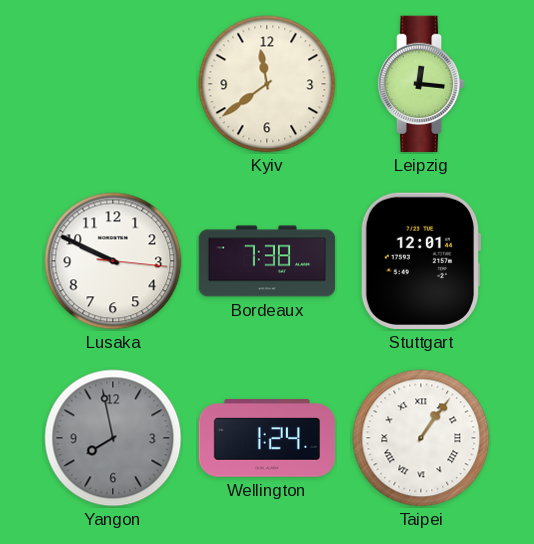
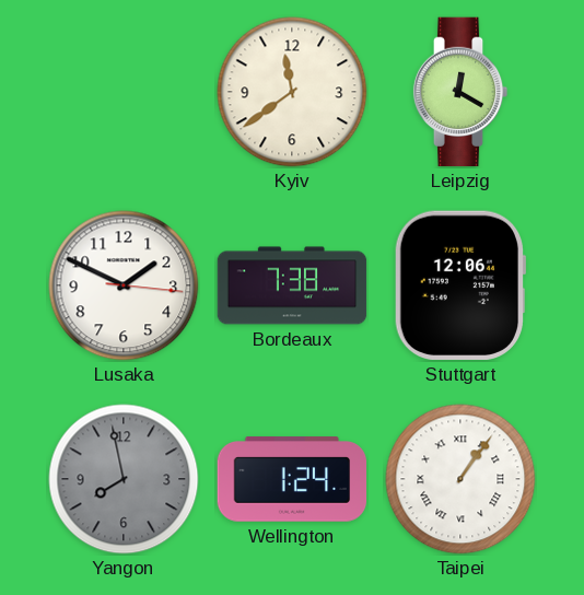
Leipzig: 12:16 -> 12:20 (460, 92)
Lusaka: 9:49 -> 1:49 (124, 285)
Stuttgart: 12:01 -> 12:06 (459, 285)
